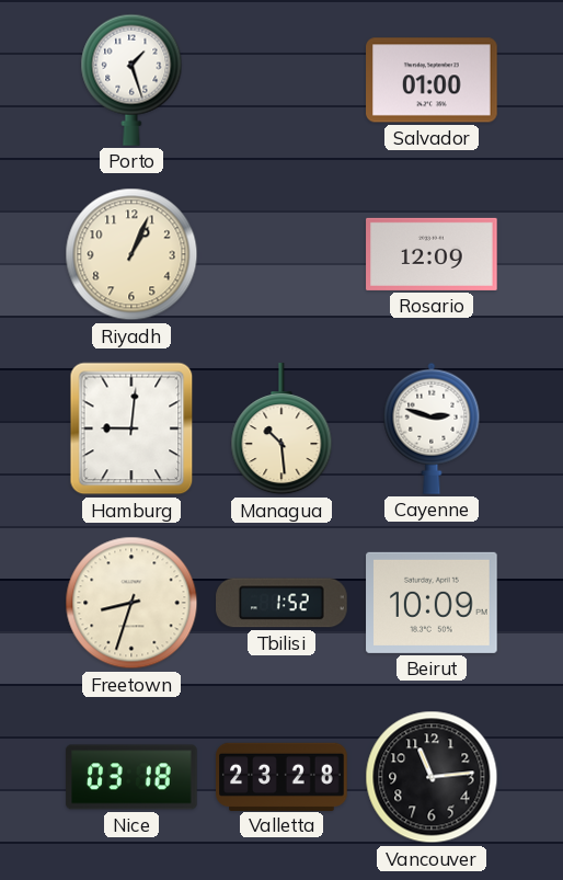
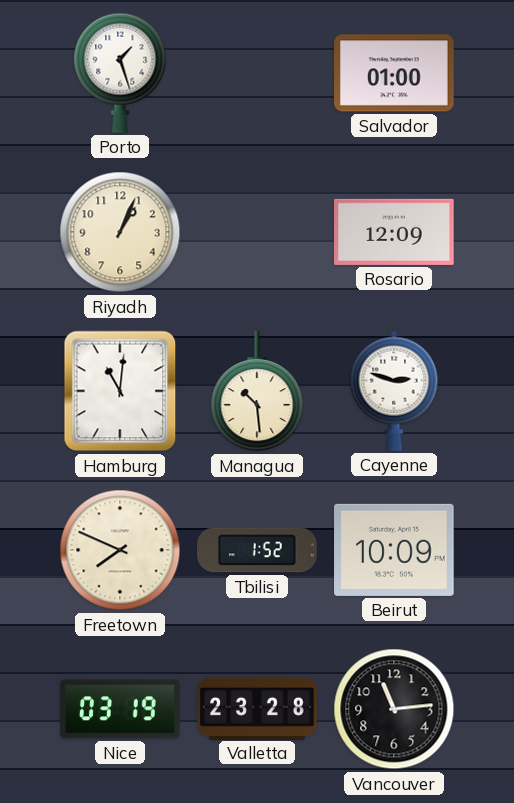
Hamburg: 9:01 -> 11:01 (120, 391)
Freetown: 8:33 -> 7:49 (120, 550)
Nice: 03:18 -> 03:19 (120, 709)
